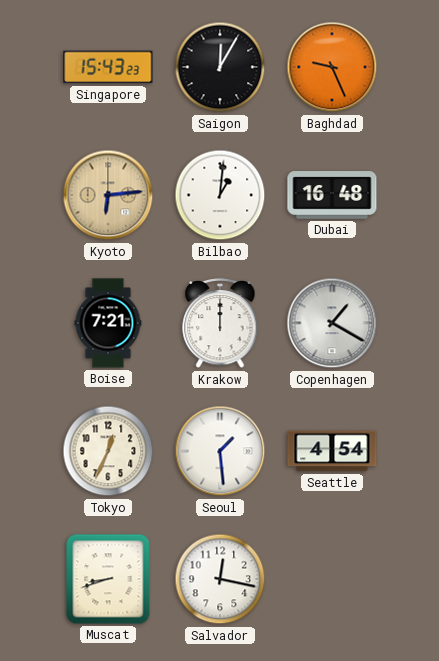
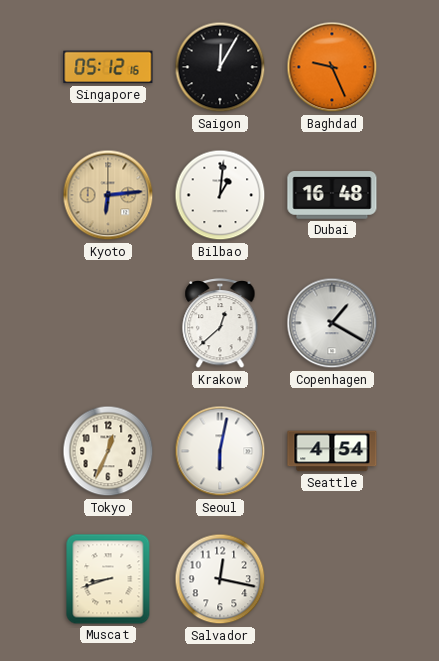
Singapore: 15:43 -> 05:12 (108, 67)
Boise: 7:21 -> none (108, 323)
Krakow: 12:00 -> 12:38 (220, 323)
Seoul: 1:29 -> 6:02 (220, 451)
